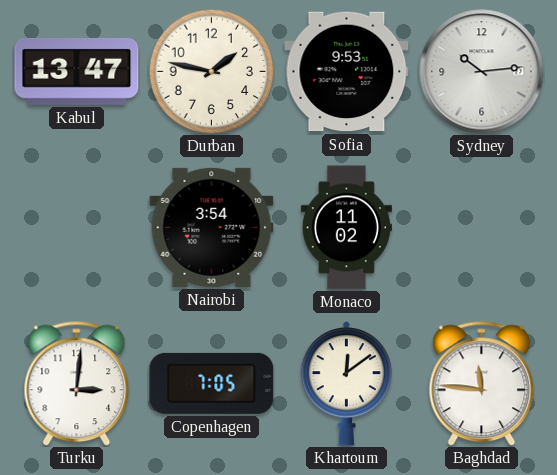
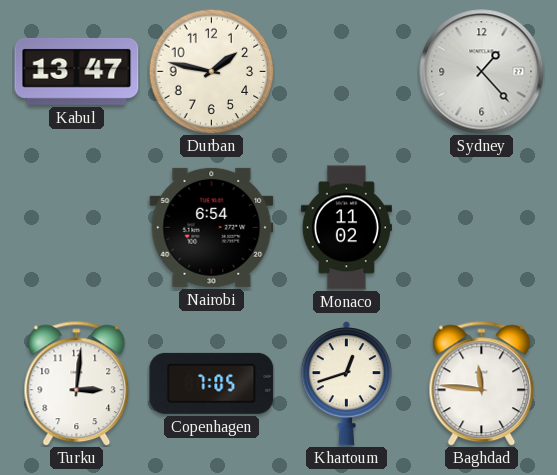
Sofia: 9:53 -> none (347, 72)
Sydney: 10:14 -> 1:23 (482, 72)
Nairobi: 3:54 -> 6:54 (212, 227)
Khartoum: 12:09 -> 12:42 (346, 384)
